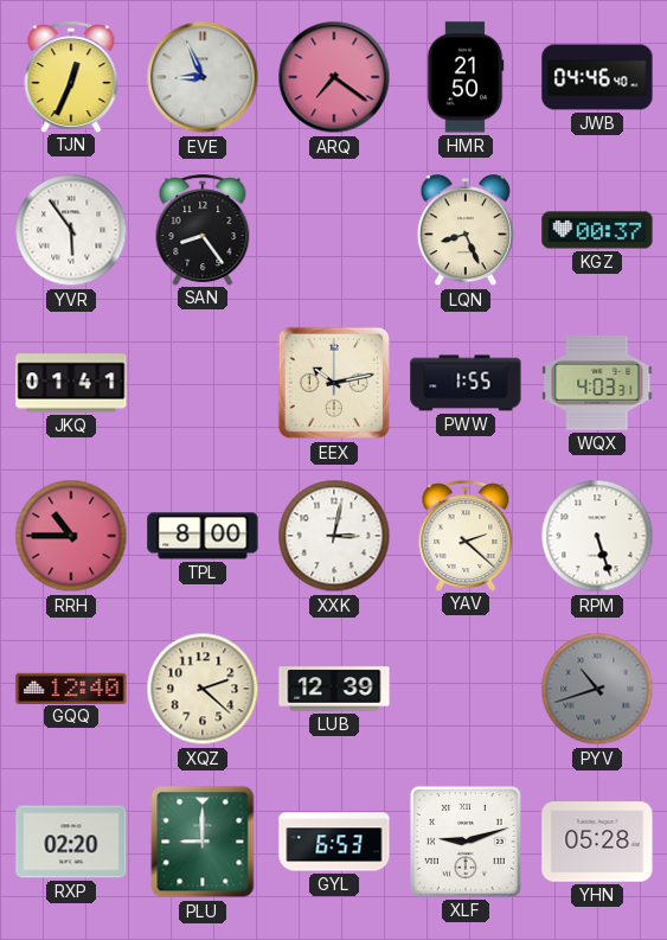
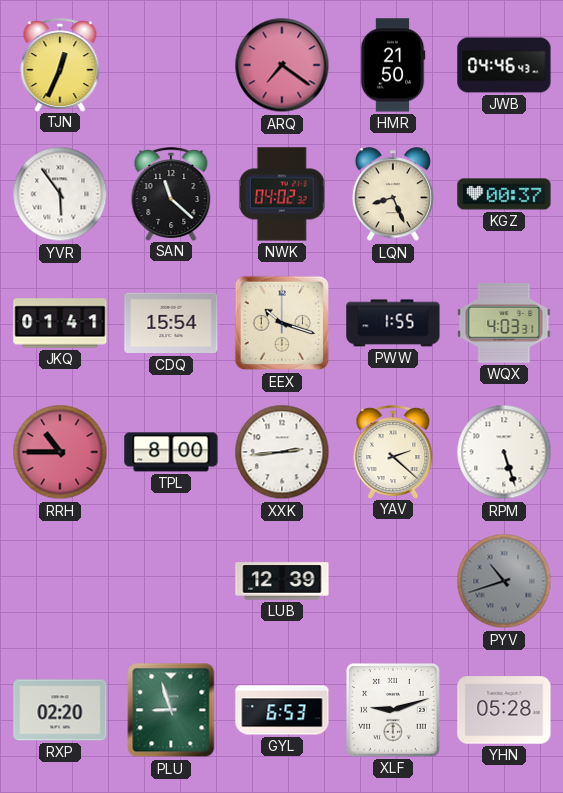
EVE: 8:56 -> none (203, 77)
JWB: 04:46:40 -> 04:46:43 (504, 65)
SAN: 8:24 -> 11:22 (171, 194)
NWK: none -> 04:02 (282, 194)
CDQ: none -> 15:54 (171, 323)
EEX: 10:13 -> 10:18 (282, 323)
XXK: 3:02 -> 2:44 (282, 452)
GQQ: 12:40 -> none (71, 688)
XQZ: 2:22 -> none (203, 689)
PLU: 9:00 -> 8:57 (171, 710)
